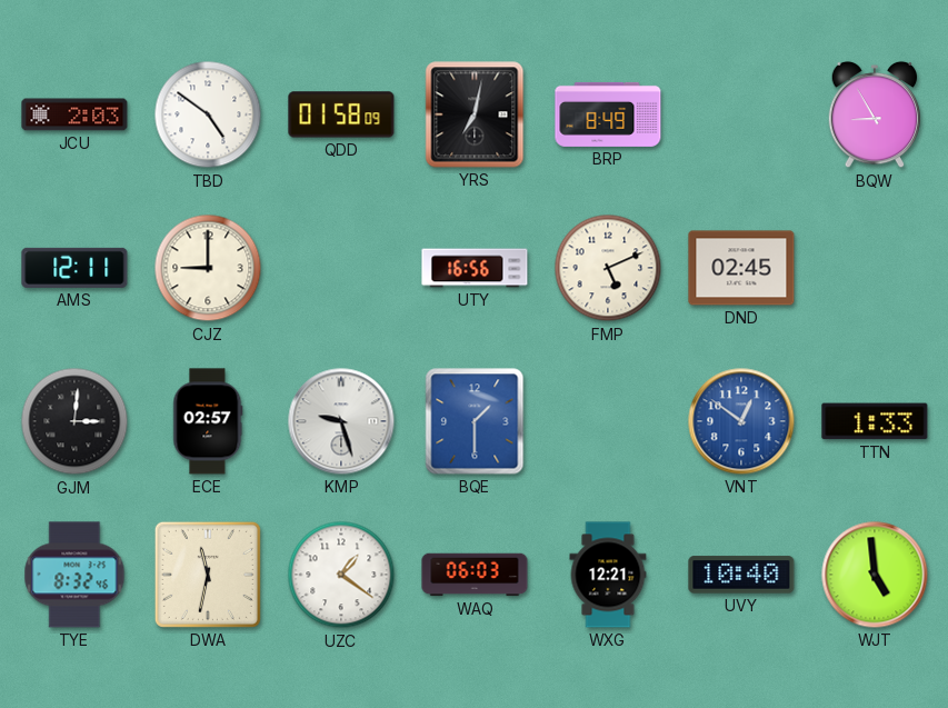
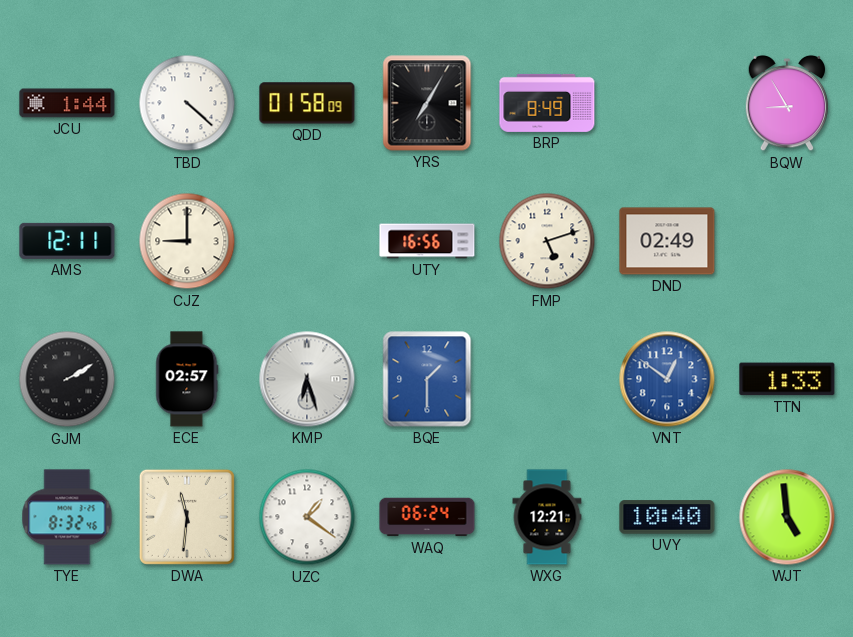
JCU: 2:03 -> 1:44 (67, 103)
TBD: 4:51 -> 4:22 (187, 103)
YRS: 7:02 -> 7:05 (427, 103)
FMP: 5:11 -> 5:12 (547, 241)
DND: 02:45 -> 02:49 (667, 241)
GJM: 3:01 -> 2:10 (67, 379)
KMP: 9:27 -> 6:27 (307, 379)
DWA: 11:32 -> 11:31 (187, 517)
WAQ: 06:03 -> 06:24 (427, 517)
